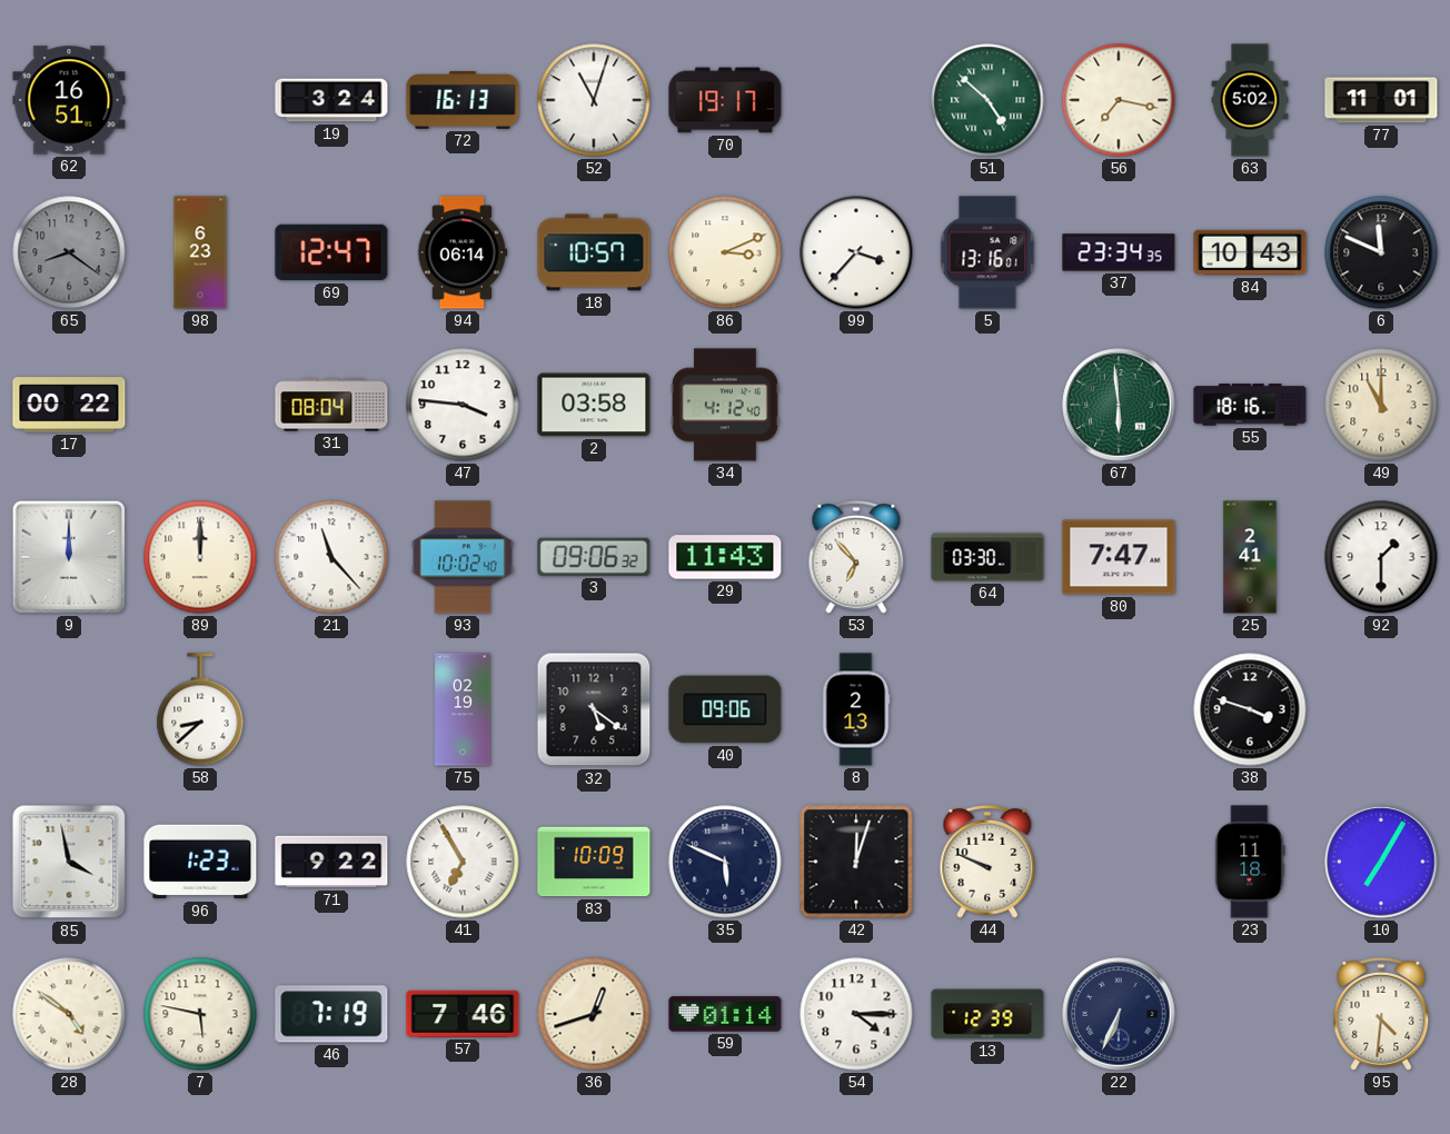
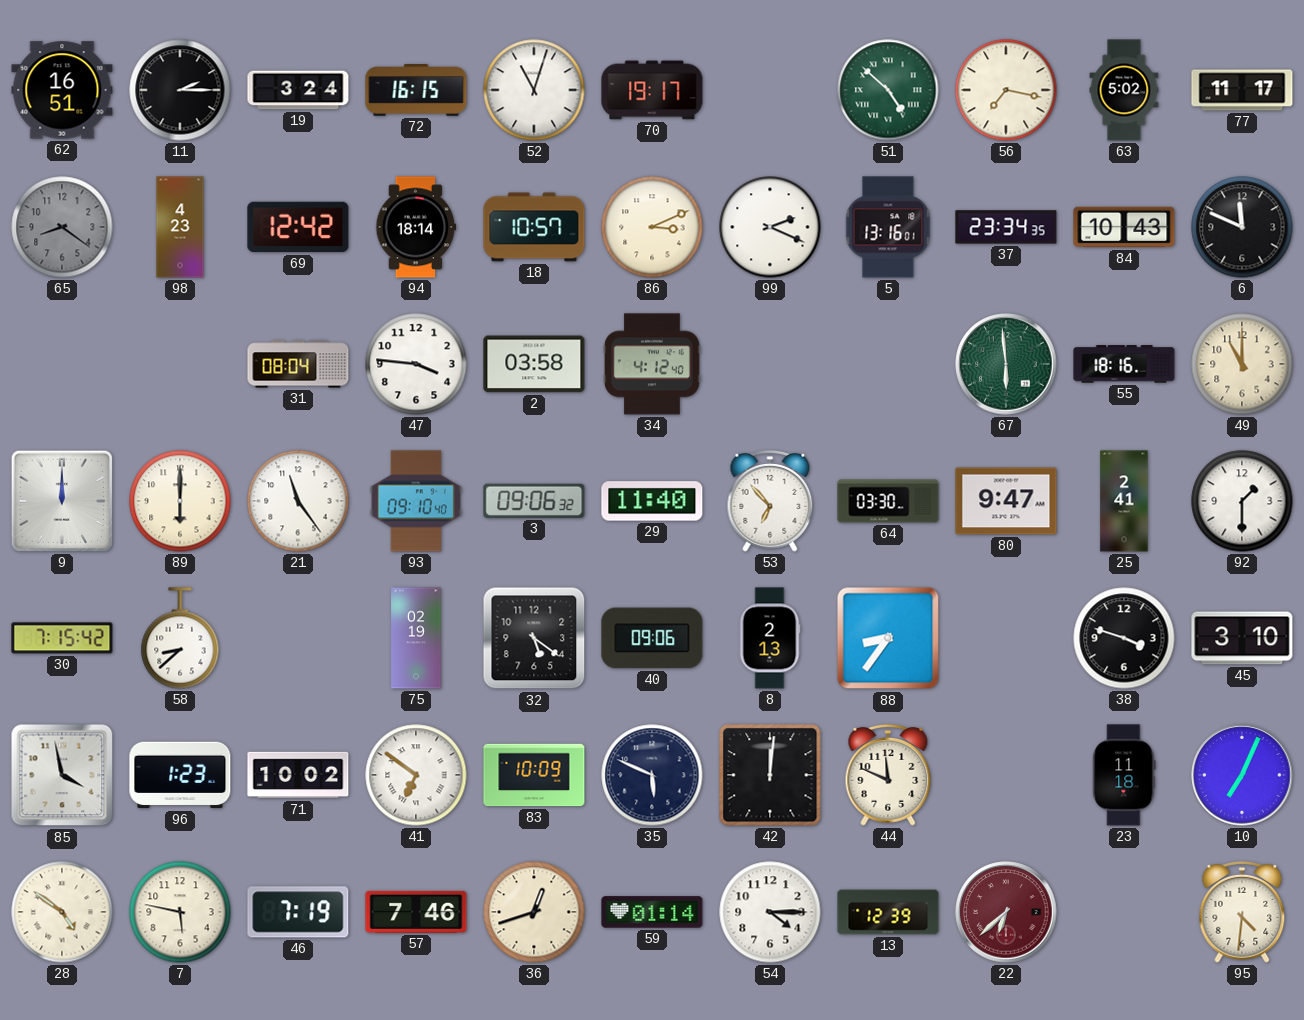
11: none -> 2:15 (180, 90)
72: 16:13 -> 16:15 (416, 90)
77: 11:01 -> 11:17 (1242, 90)
98: 6:23 -> 4:23 (180, 227)
69: 12:47 -> 12:42 (298, 227)
94: 06:14 -> 18:14 (416, 227)
99: 3:37 -> 2:19 (770, 227)
17: 00:22 -> none (69, 405)
89: 12:00 -> 6:00 (180, 501)
21: 11:23 -> 11:24 (298, 501)
93: 10:02 -> 09:10 (416, 501)
29: 11:43 -> 11:40 (652, 501)
80: 7:47 -> 9:47 (1006, 501)
30: none -> 7:15 (62, 638)
88: none -> 8:36 (888, 638)
45: none -> 3:10 (1242, 638)
71: 9:22 -> 10:02 (298, 775)
41: 6:55 -> 6:51 (416, 775)
42: 12:03 -> 12:01 (770, 775)
44: 9:49 -> 11:49 (888, 776)
10: 7:05 -> 7:04 (1242, 775)
22: 6:34 -> 6:38 (1006, 912)
22 dial: navy -> burgundy (1006, 912)
